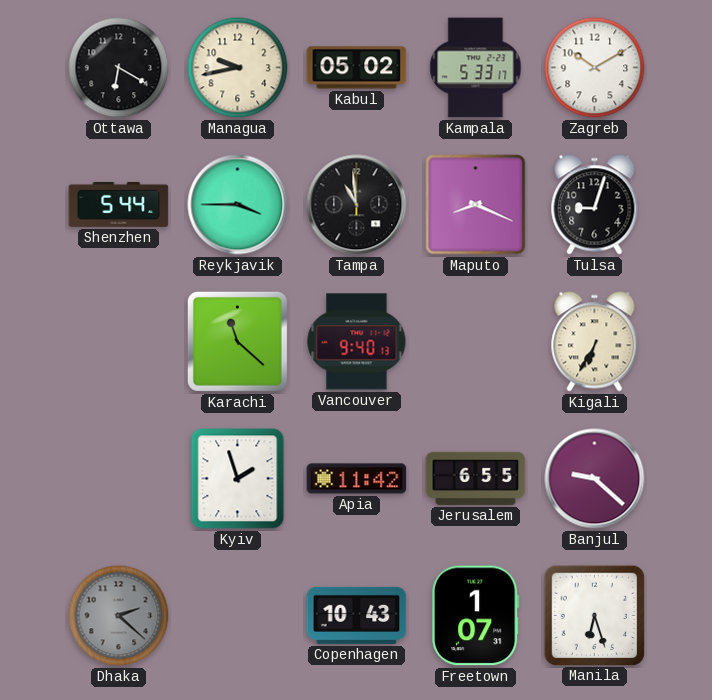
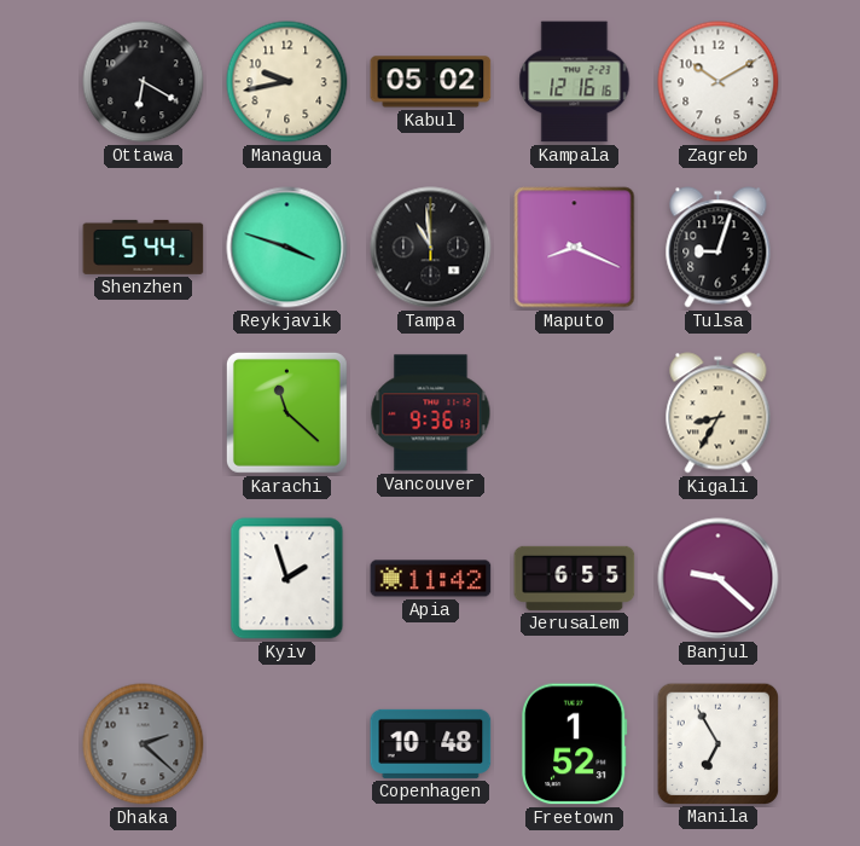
Kampala: 5:33 -> 12:16 (575, 82)
Reykjavik: 3:45 -> 3:48 (287, 248)
Vancouver: 9:40 -> 9:36 (431, 413)
Kigali: 6:35 -> 8:35 (719, 413)
Copenhagen: 10:43 -> 10:48 (431, 743)
Freetown: 1:07 -> 1:52 (575, 744)
Manila: 6:27 -> 6:55 (719, 743)
